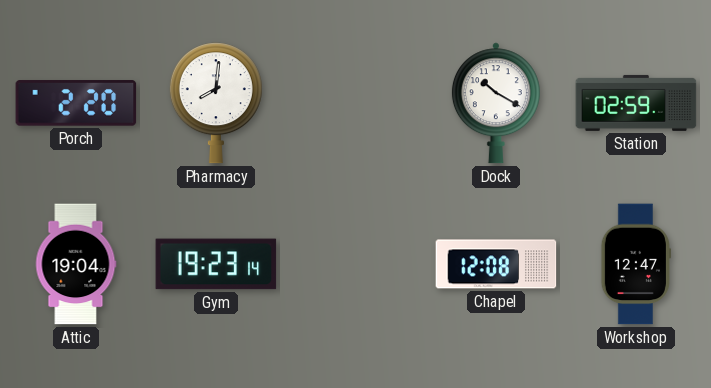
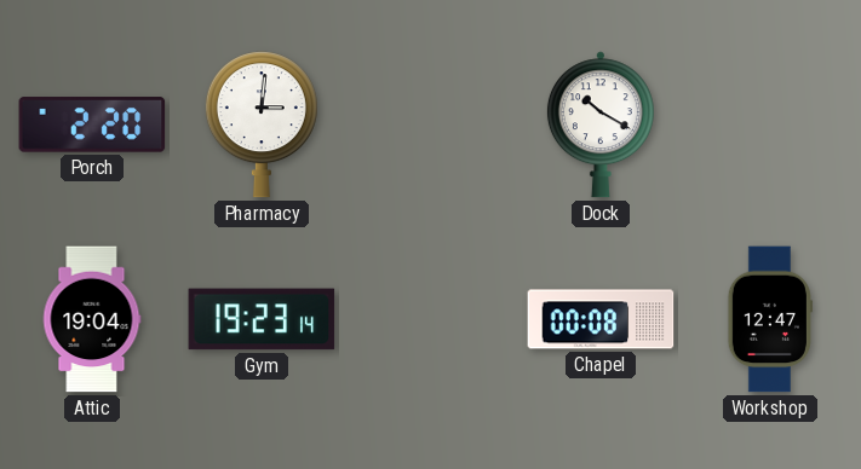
Pharmacy: 8:01 -> 3:01 (262, 125)
Station: 02:59 -> none (636, 103)
Chapel: 12:08 -> 00:08 (601, 319)
